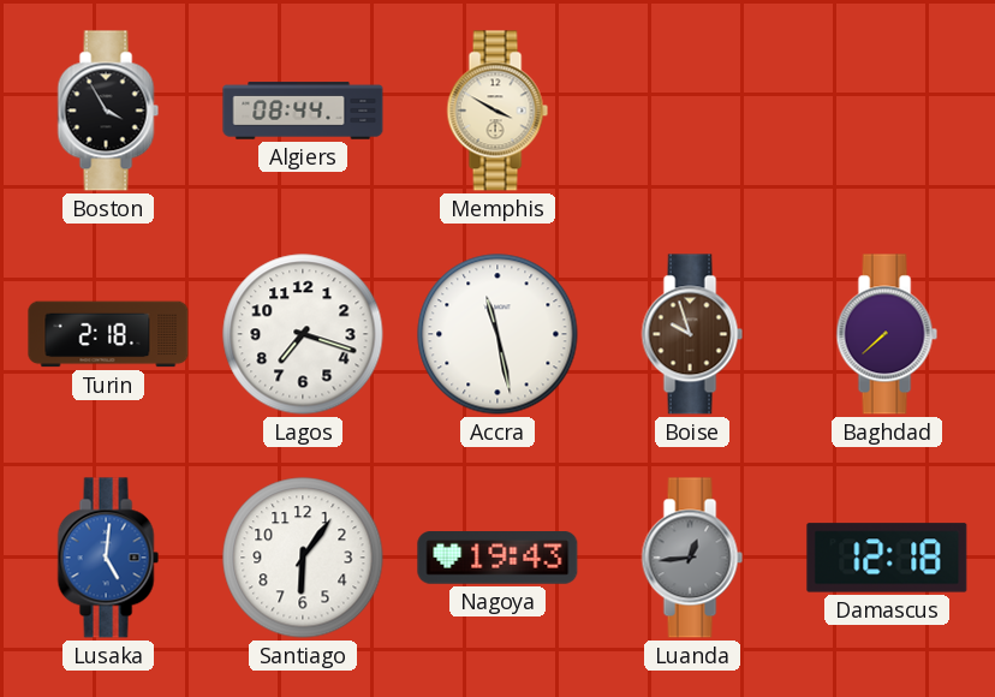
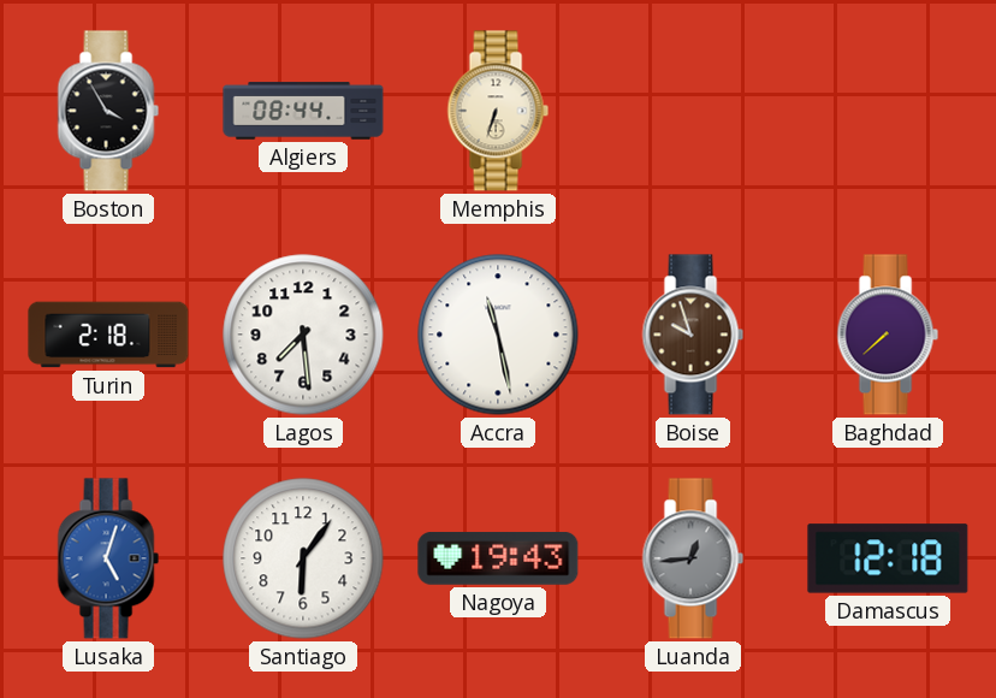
Memphis: 3:50 -> 6:33 (498, 111)
Lagos: 7:18 -> 7:29 (303, 335)
Lusaka: 5:01 -> 5:03 (108, 558)
